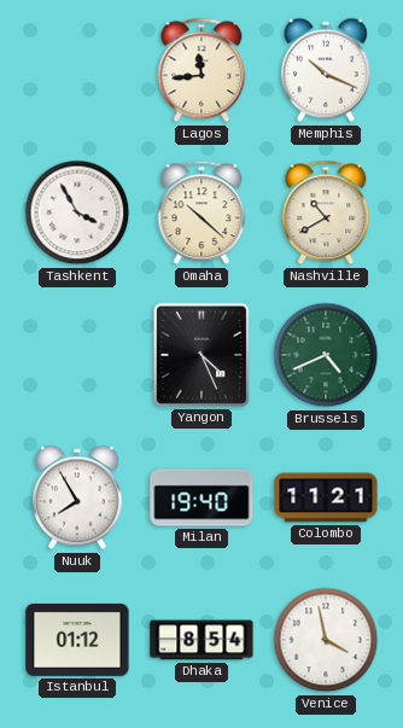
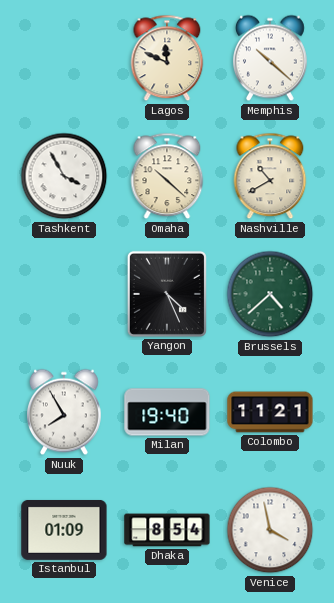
Lagos: 11:44 -> 11:49 (167, 58)
Memphis: 10:19 -> 10:22 (271, 58)
Brussels: 4:41 -> 4:38 (270, 294)
Istanbul: 01:12 -> 01:09 (64, 530)
